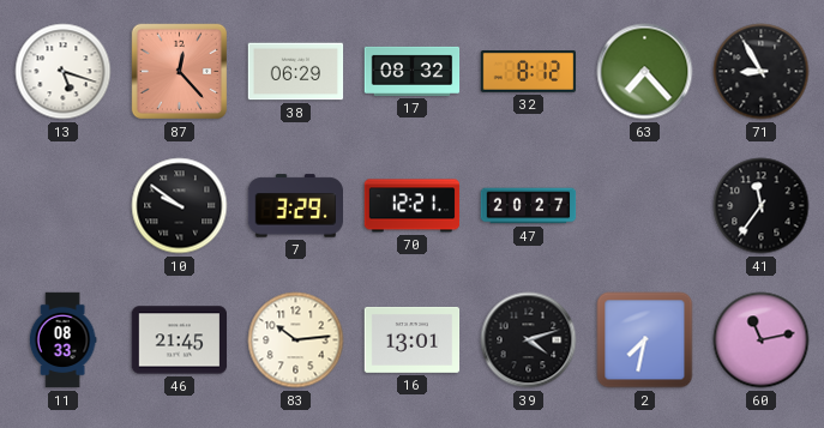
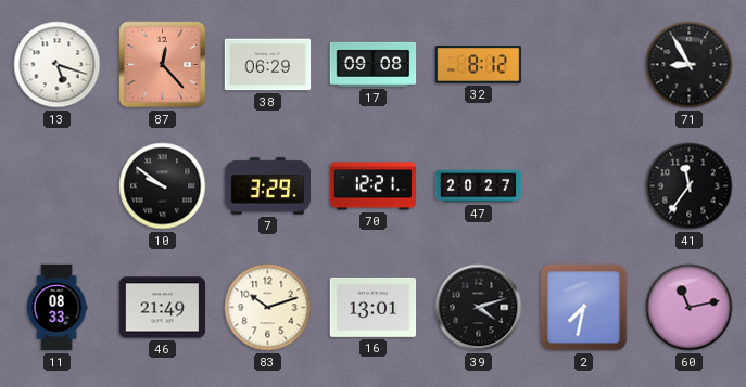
17: 08:32 -> 09:08 (374, 64)
63: 7:23 -> none (645, 72)
46: 21:45 -> 21:49 (163, 308)
83: 10:14 -> 10:12 (268, 308)
